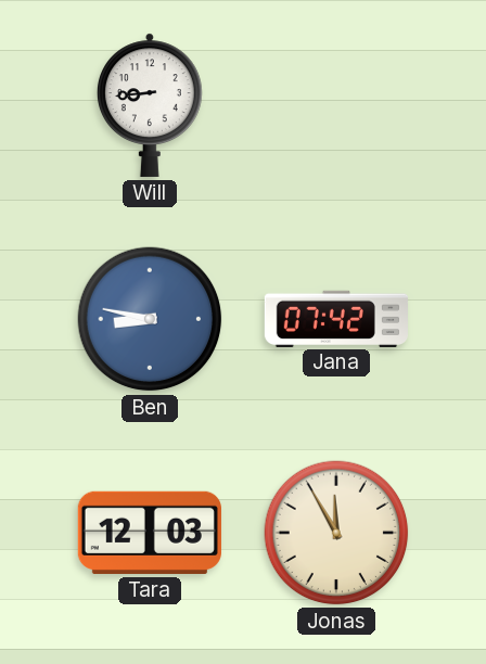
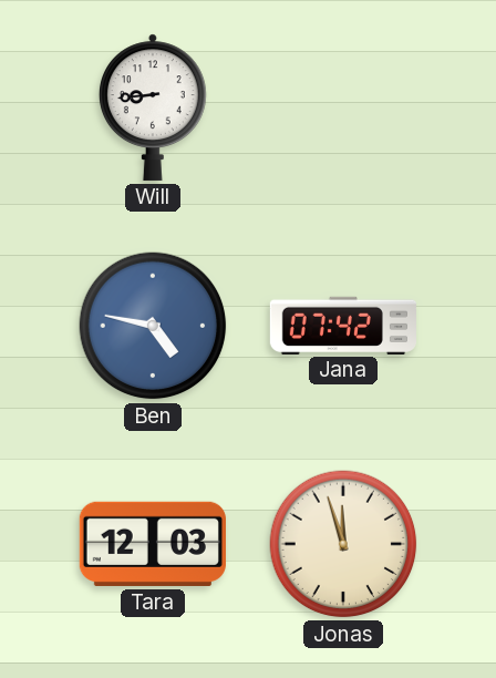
Ben: 8:47 -> 4:47 (153, 326)
Jonas: 11:55 -> 11:57 (343, 544)
